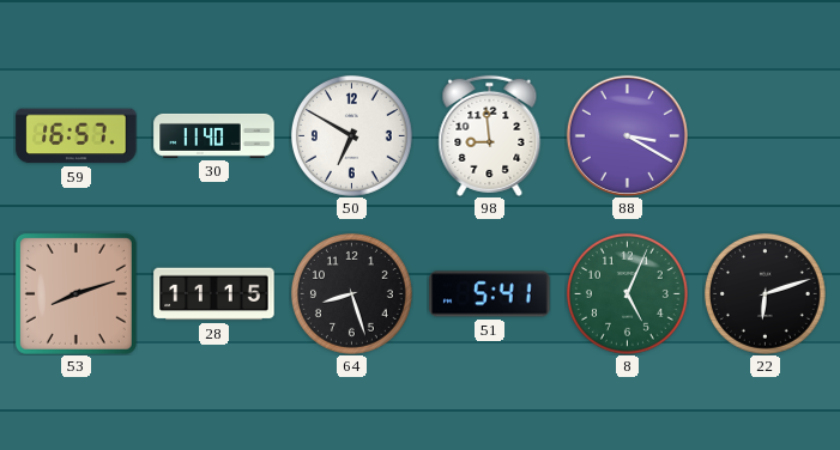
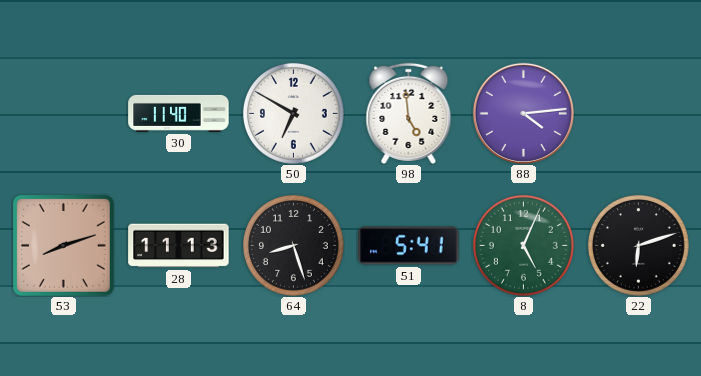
59: 16:57 -> none (77, 136)
98: 8:59 -> 4:59 (409, 113)
88: 3:20 -> 4:14 (523, 113)
28: 11:15 -> 11:13 (179, 246)
